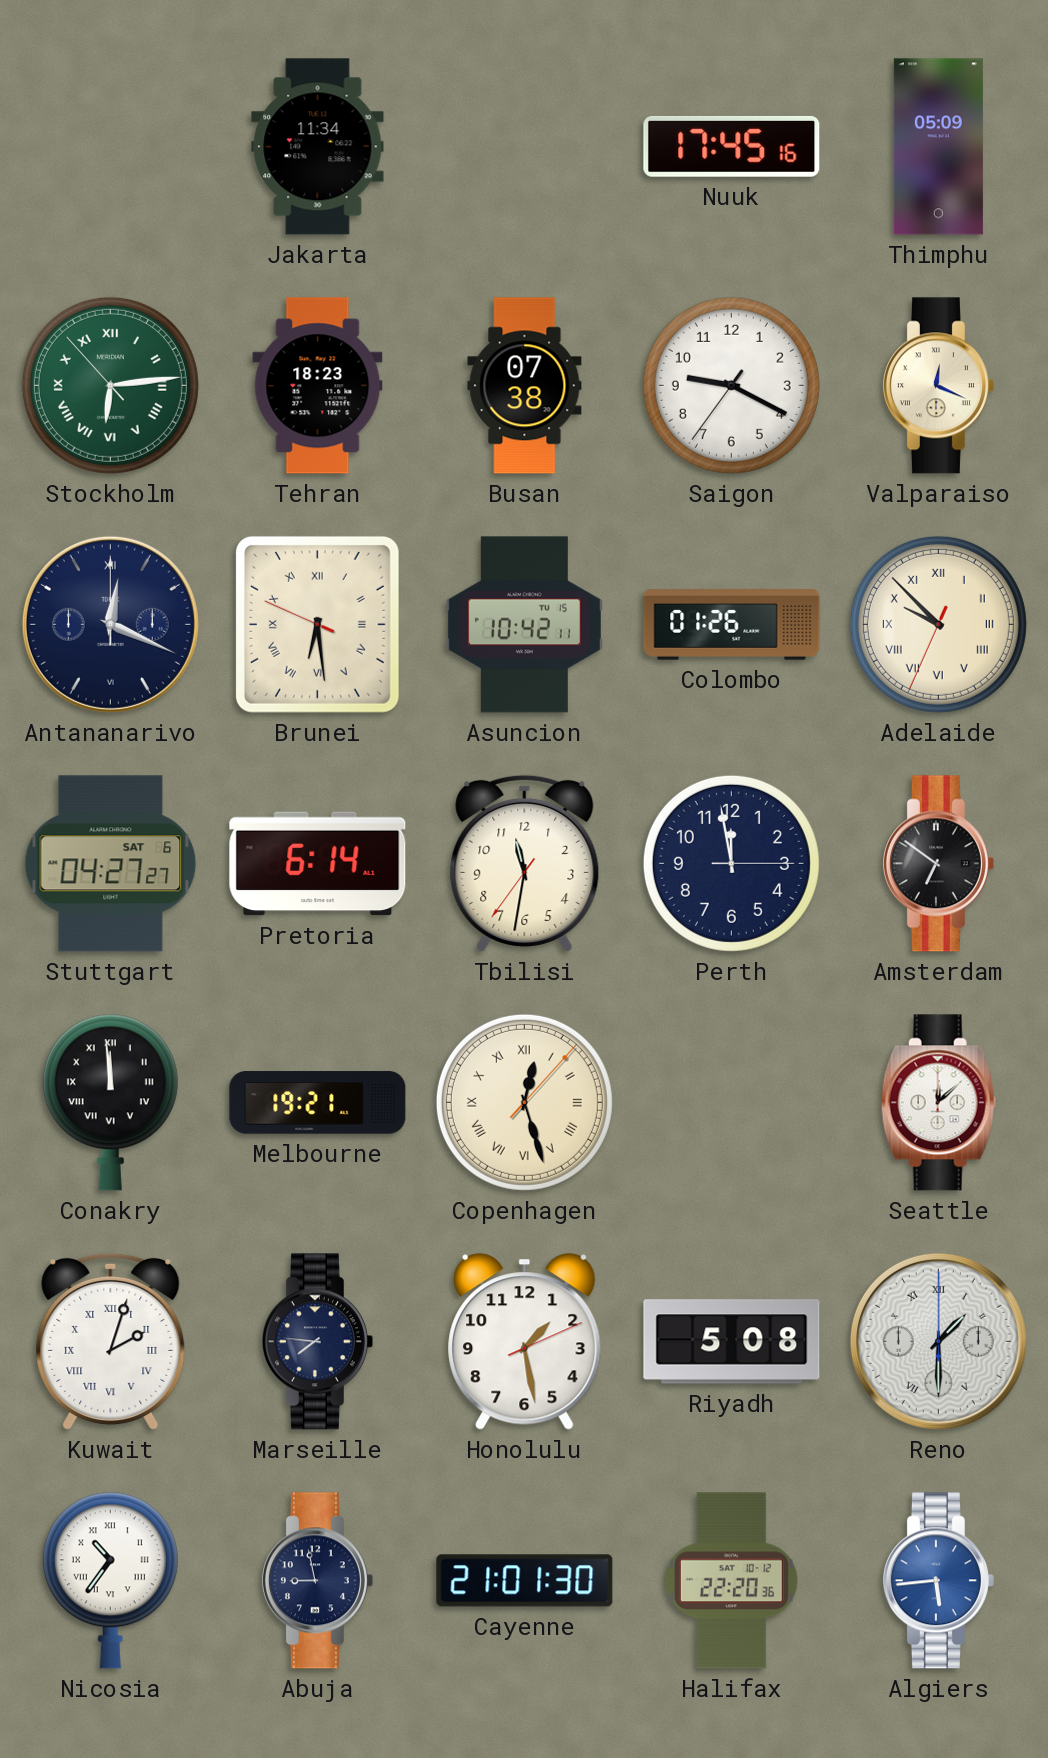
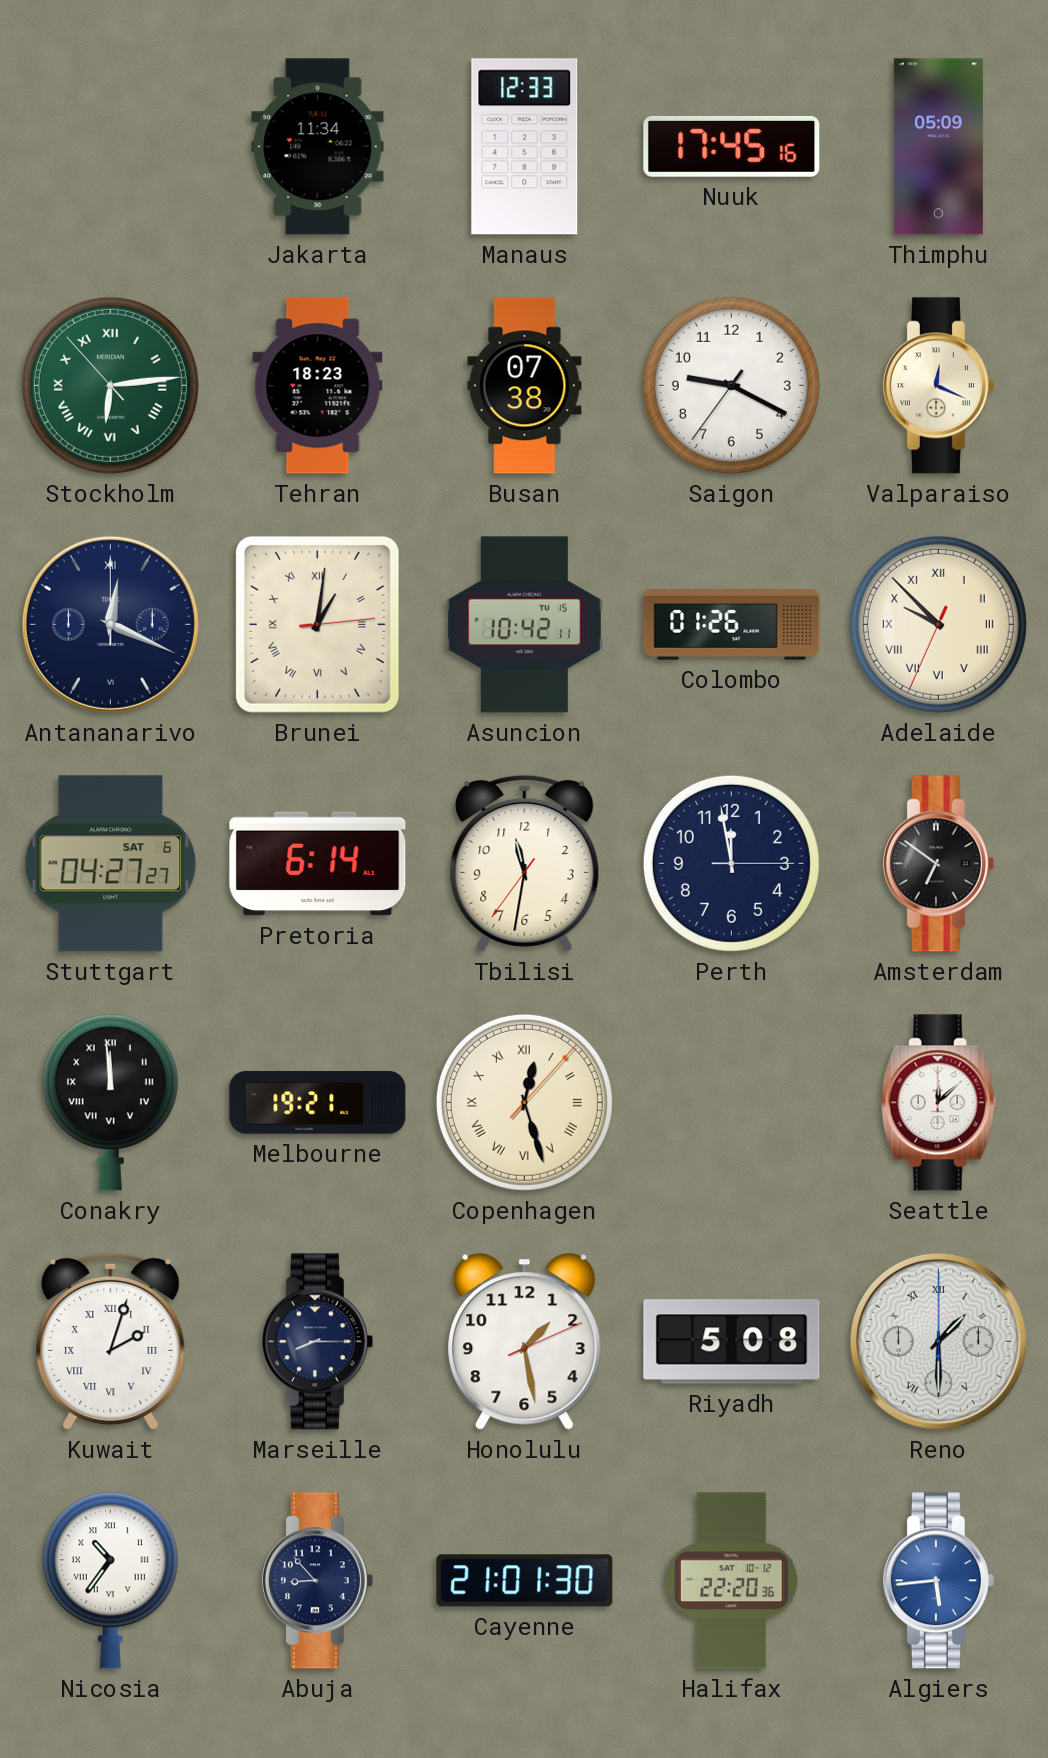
Manaus: none -> 12:33 (525, 147)
Brunei: 6:28 -> 1:01 (317, 624)
Marseille: 7:46 -> 8:15 (317, 1342)
Abuja: 8:58 -> 8:53 (317, 1581)
